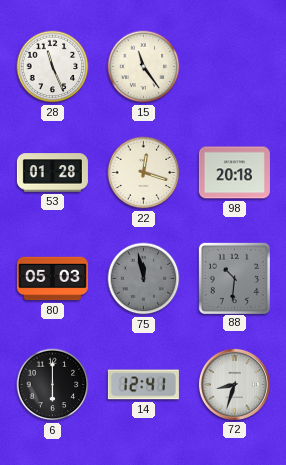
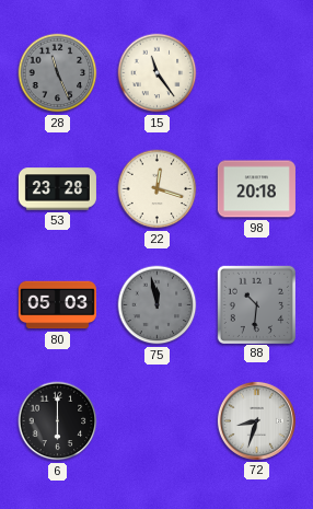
28 dial: white -> grey (58, 73)
53: 01:28 -> 23:28 (57, 189)
14: 12:41 -> none (143, 385)
